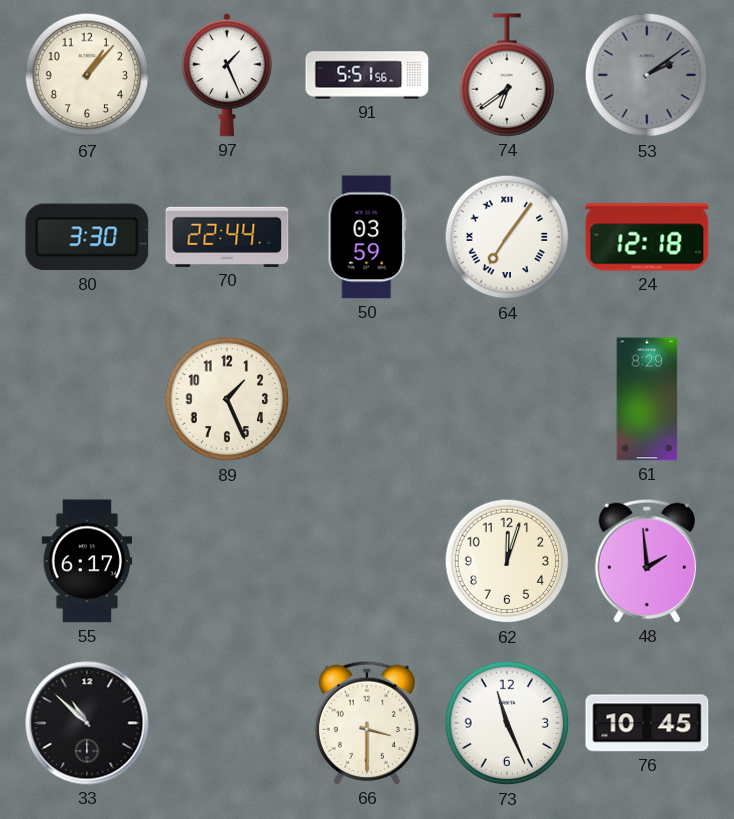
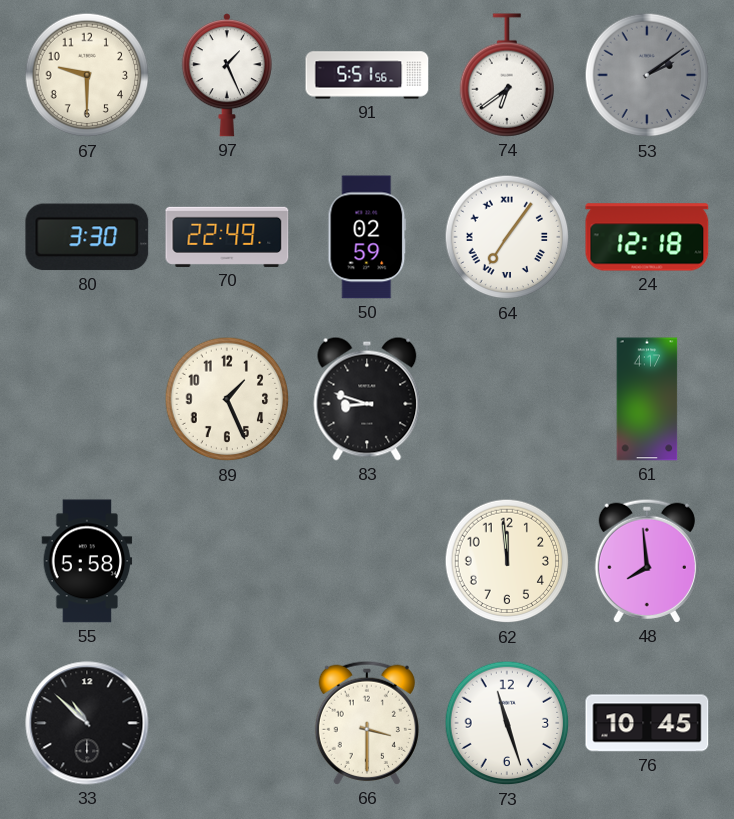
67: 1:07 -> 9:30 (87, 75)
70: 22:44 -> 22:49 (227, 237)
50: 03:59 -> 02:59 (367, 237)
83: none -> 8:48 (367, 399)
61: 8:29 -> 4:17 (647, 399)
55: 6:17 -> 5:58 (87, 561)
62: 12:03 -> 11:59 (507, 561)
48: 1:59 -> 7:59 (647, 561)
73: 11:26 -> 11:27 (507, 723)
